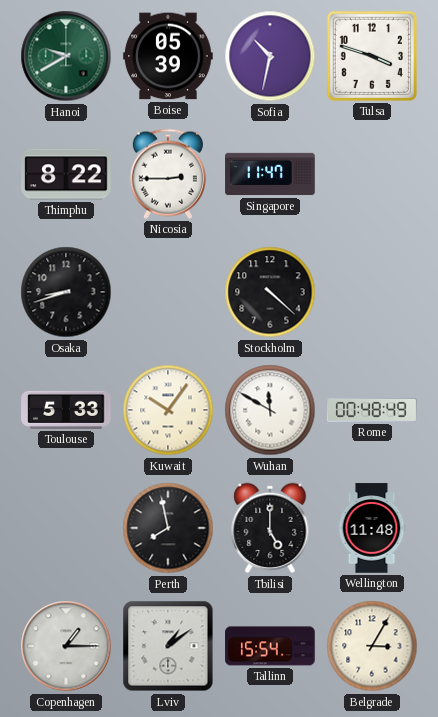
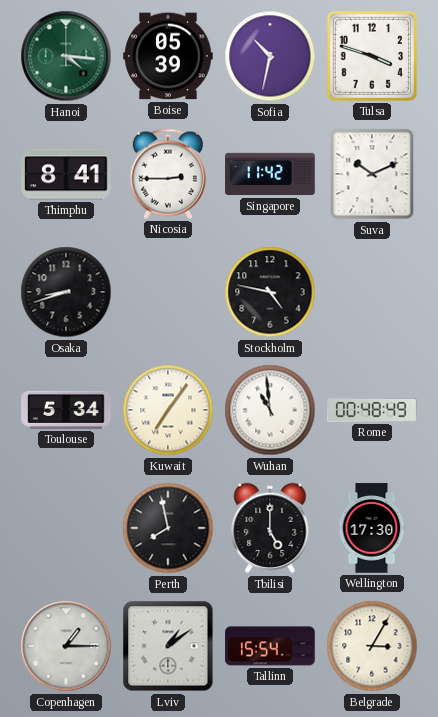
Hanoi: 9:40 -> 4:16 (66, 56)
Thimphu: 8:22 -> 8:41 (66, 174)
Singapore: 11:47 -> 11:42 (270, 174)
Suva: none -> 10:11 (372, 174)
Stockholm: 4:22 -> 4:47 (270, 292)
Toulouse: 5:33 -> 5:34 (66, 410)
Kuwait: 10:06 -> 7:06 (168, 410)
Wuhan: 11:50 -> 10:59 (270, 410)
Wellington: 11:48 -> 17:30 (372, 528)
